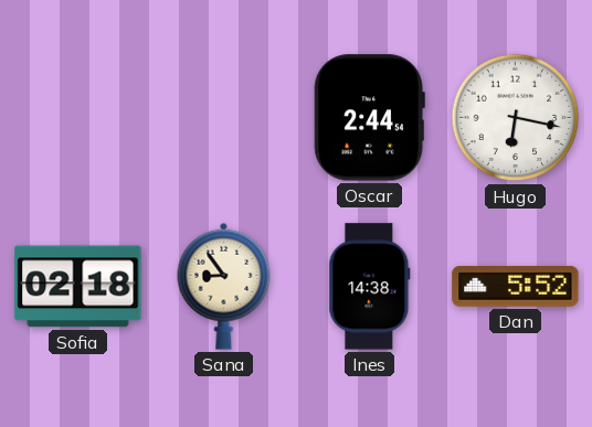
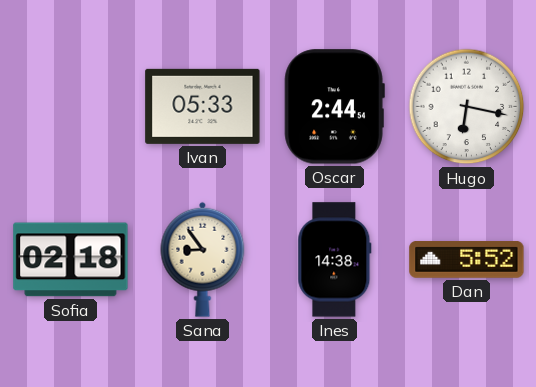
Ivan: none -> 05:33 (203, 106)
